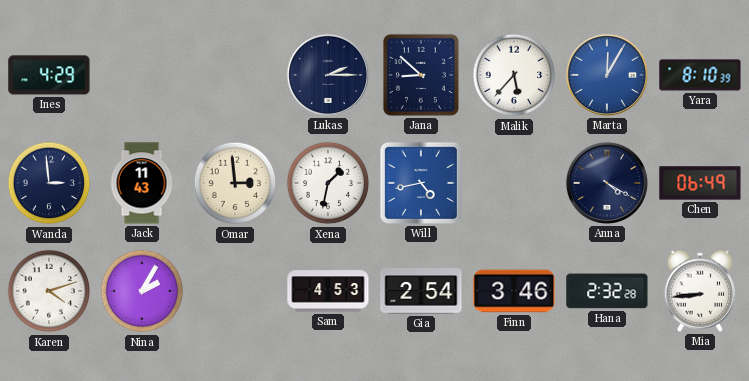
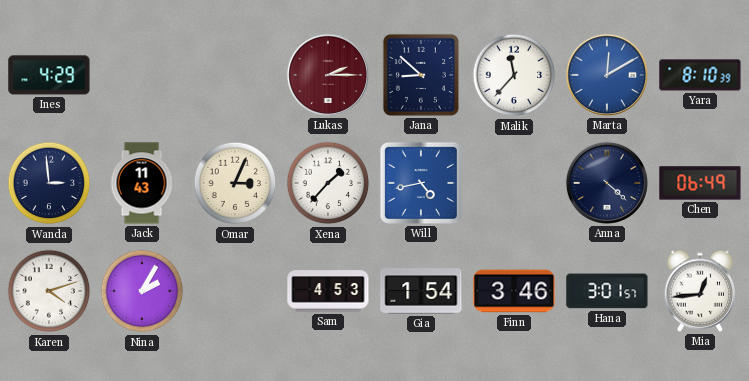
Lukas dial: navy -> burgundy (328, 75)
Malik: 5:37 -> 11:37 (514, 75)
Marta: 12:05 -> 12:10 (607, 75)
Omar: 2:59 -> 3:04 (235, 183)
Xena: 1:32 -> 1:37 (328, 183)
Anna: 4:20 -> 4:22 (607, 183)
Gia: 2:54 -> 1:54 (421, 291)
Hana: 2:32 -> 3:01 (607, 291)
Mia: 8:44 -> 12:44 (700, 291)
